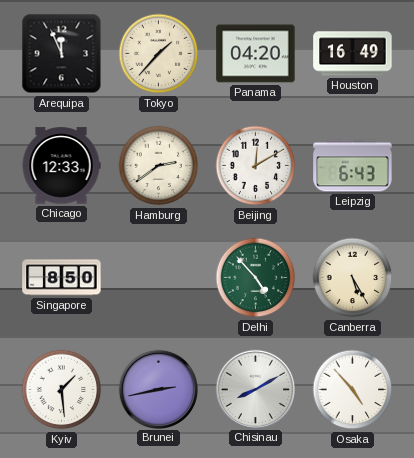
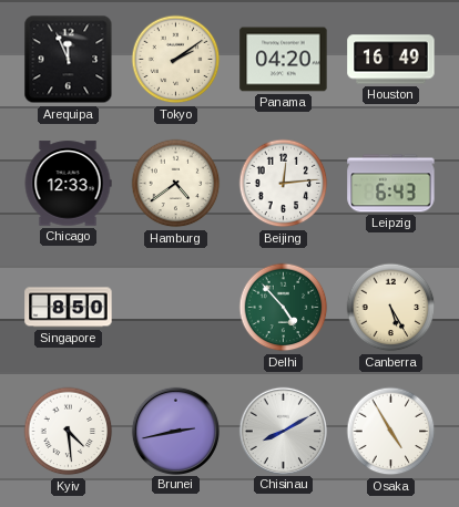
Tokyo: 1:37 -> 2:09 (176, 60)
Hamburg: 2:39 -> 4:39 (176, 184)
Beijing: 12:10 -> 12:14 (284, 184)
Kyiv: 1:29 -> 4:29 (69, 432)
Osaka: 4:53 -> 4:55 (391, 432)
